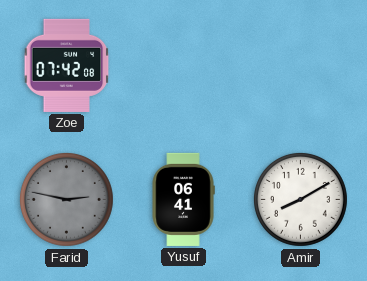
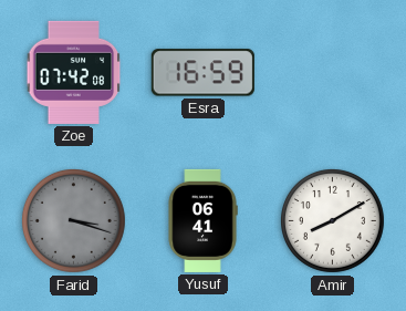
Esra: none -> 16:59 (202, 73)
Farid: 2:47 -> 3:18 (73, 220)
